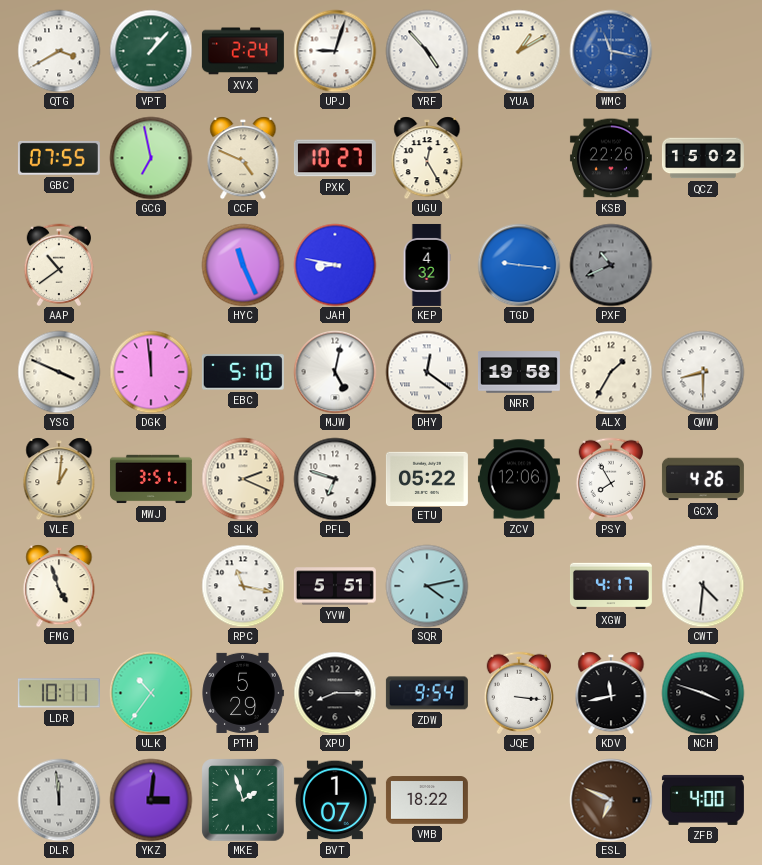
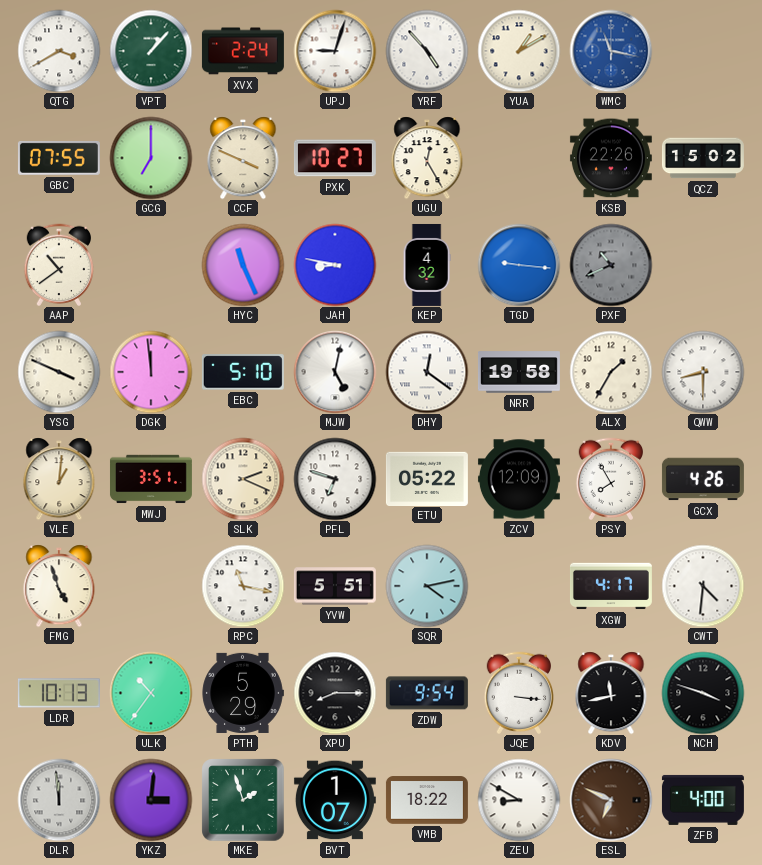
GCG: 6:58 -> 7:00 (151, 158)
CCF: 4:49 -> 3:49 (243, 158)
ZCV: 12:06 -> 12:09 (519, 479)
LDR: 10:11 -> 10:13 (59, 693)
ZEU: none -> 8:50 (519, 800)
